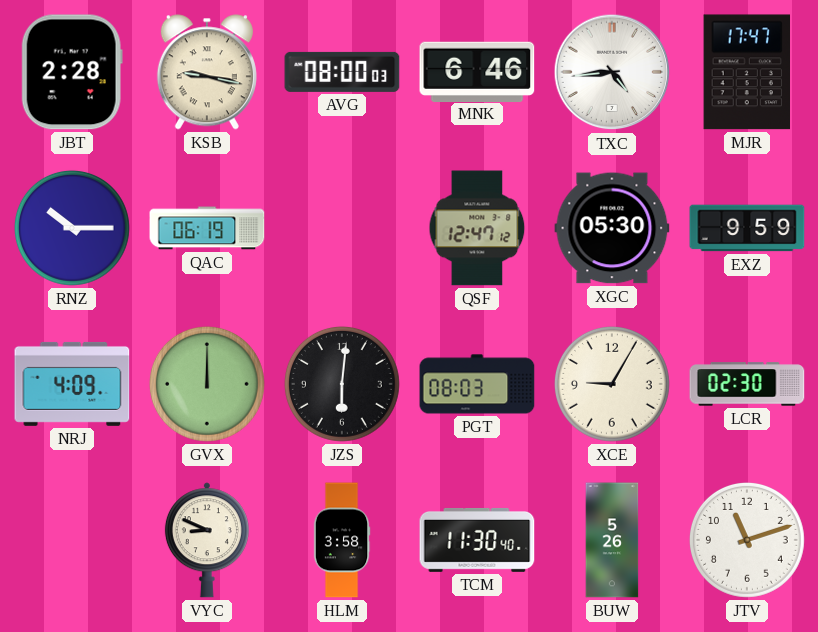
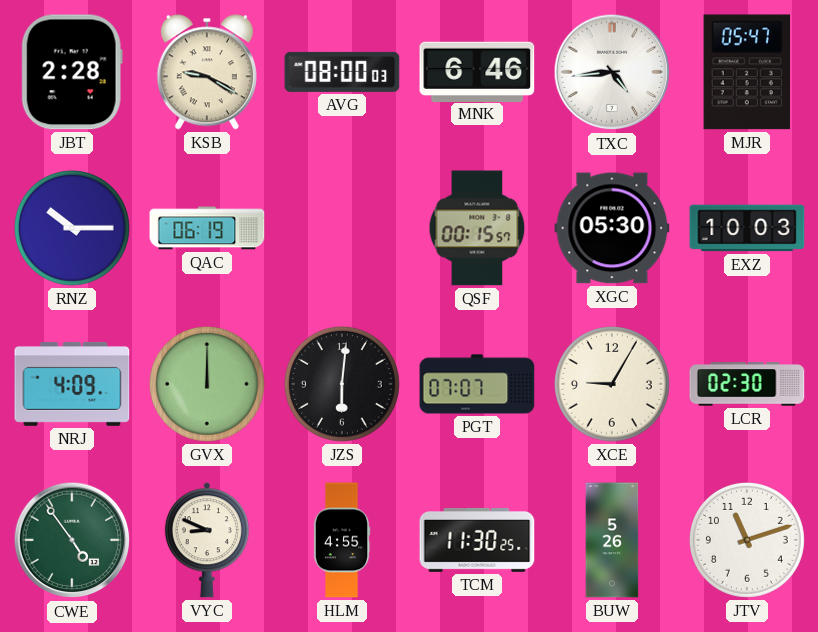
KSB: 9:17 -> 9:20 (207, 72)
MJR: 17:47 -> 05:47 (746, 72)
QSF: 12:47 -> 00:15 (477, 228)
EXZ: 9:59 -> 10:03 (747, 228)
PGT: 08:03 -> 07:07 (477, 384)
CWE: none -> 4:54 (72, 540)
HLM: 3:58 -> 4:55 (342, 540)
TCM: 11:30:40 -> 11:30:25 (477, 540)
